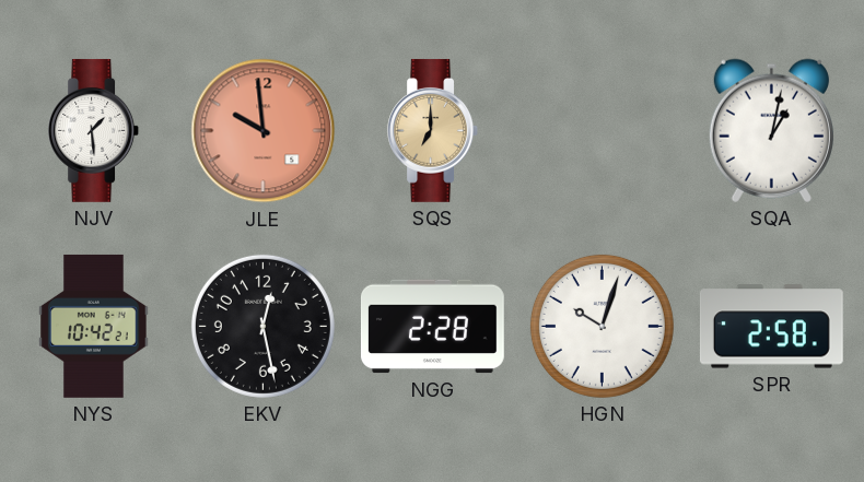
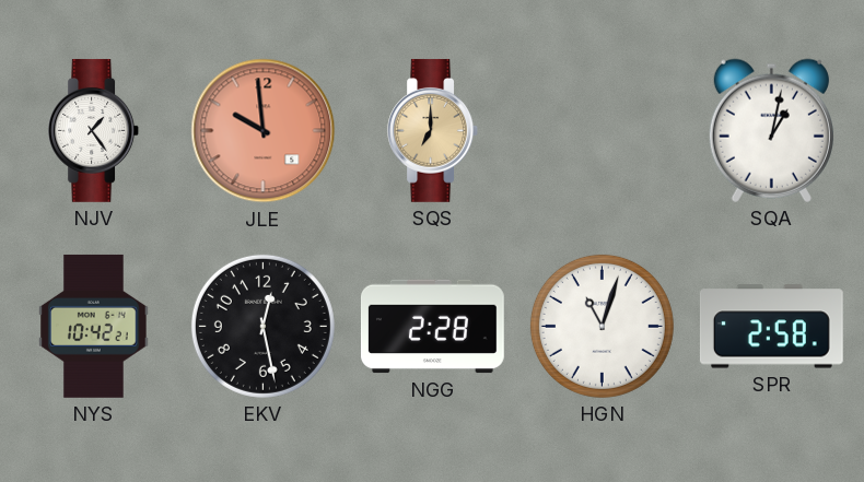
NJV: 1:29 -> 1:24 (94, 130)
HGN: 10:03 -> 11:03 (602, 326)
